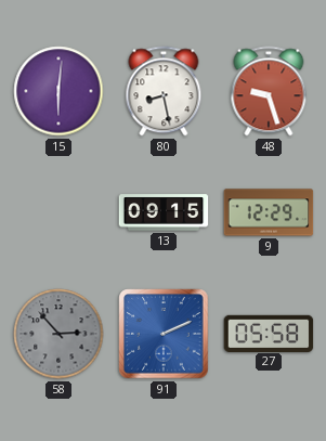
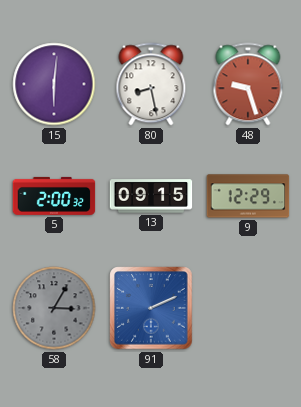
5: none -> 2:00 (54, 196)
58: 2:53 -> 3:05 (54, 308)
27: 05:58 -> none (269, 333)
